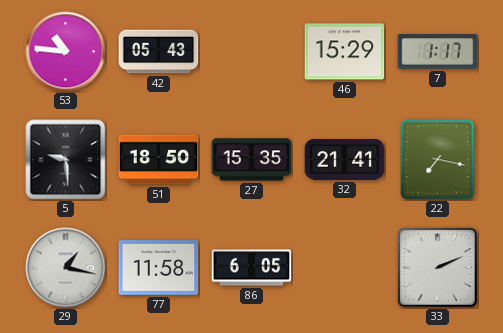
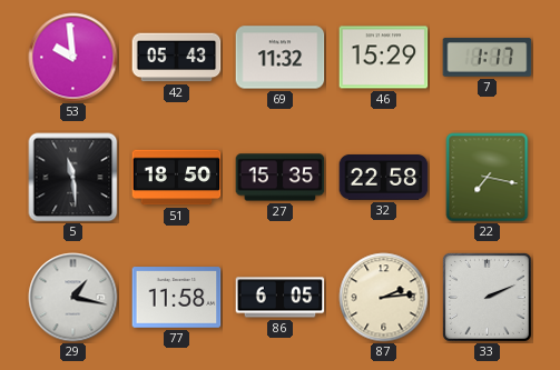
53: 10:46 -> 9:59 (73, 58)
69: none -> 11:32 (281, 58)
5: 9:29 -> 11:29 (73, 178)
32: 21:41 -> 22:58 (384, 178)
87: none -> 2:14 (384, 298)
